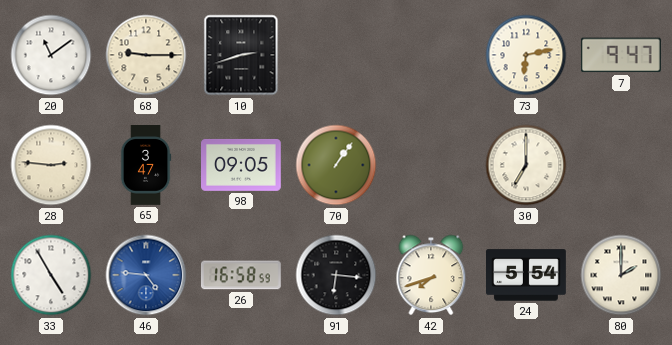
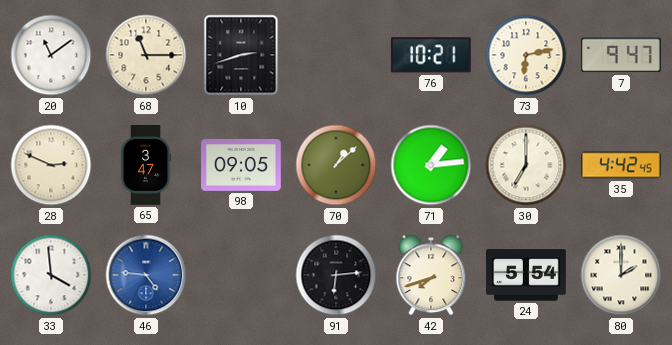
68: 9:15 -> 11:15 (146, 55)
76: none -> 10:21 (431, 55)
28: 2:46 -> 2:49 (51, 165)
70: 1:06 -> 1:08 (336, 165)
71: none -> 1:14 (431, 165)
35: none -> 4:42 (622, 165)
33: 4:55 -> 3:59 (51, 275)
26: 16:58 -> none (241, 275)
91: 6:16 -> 6:14 (336, 275)
